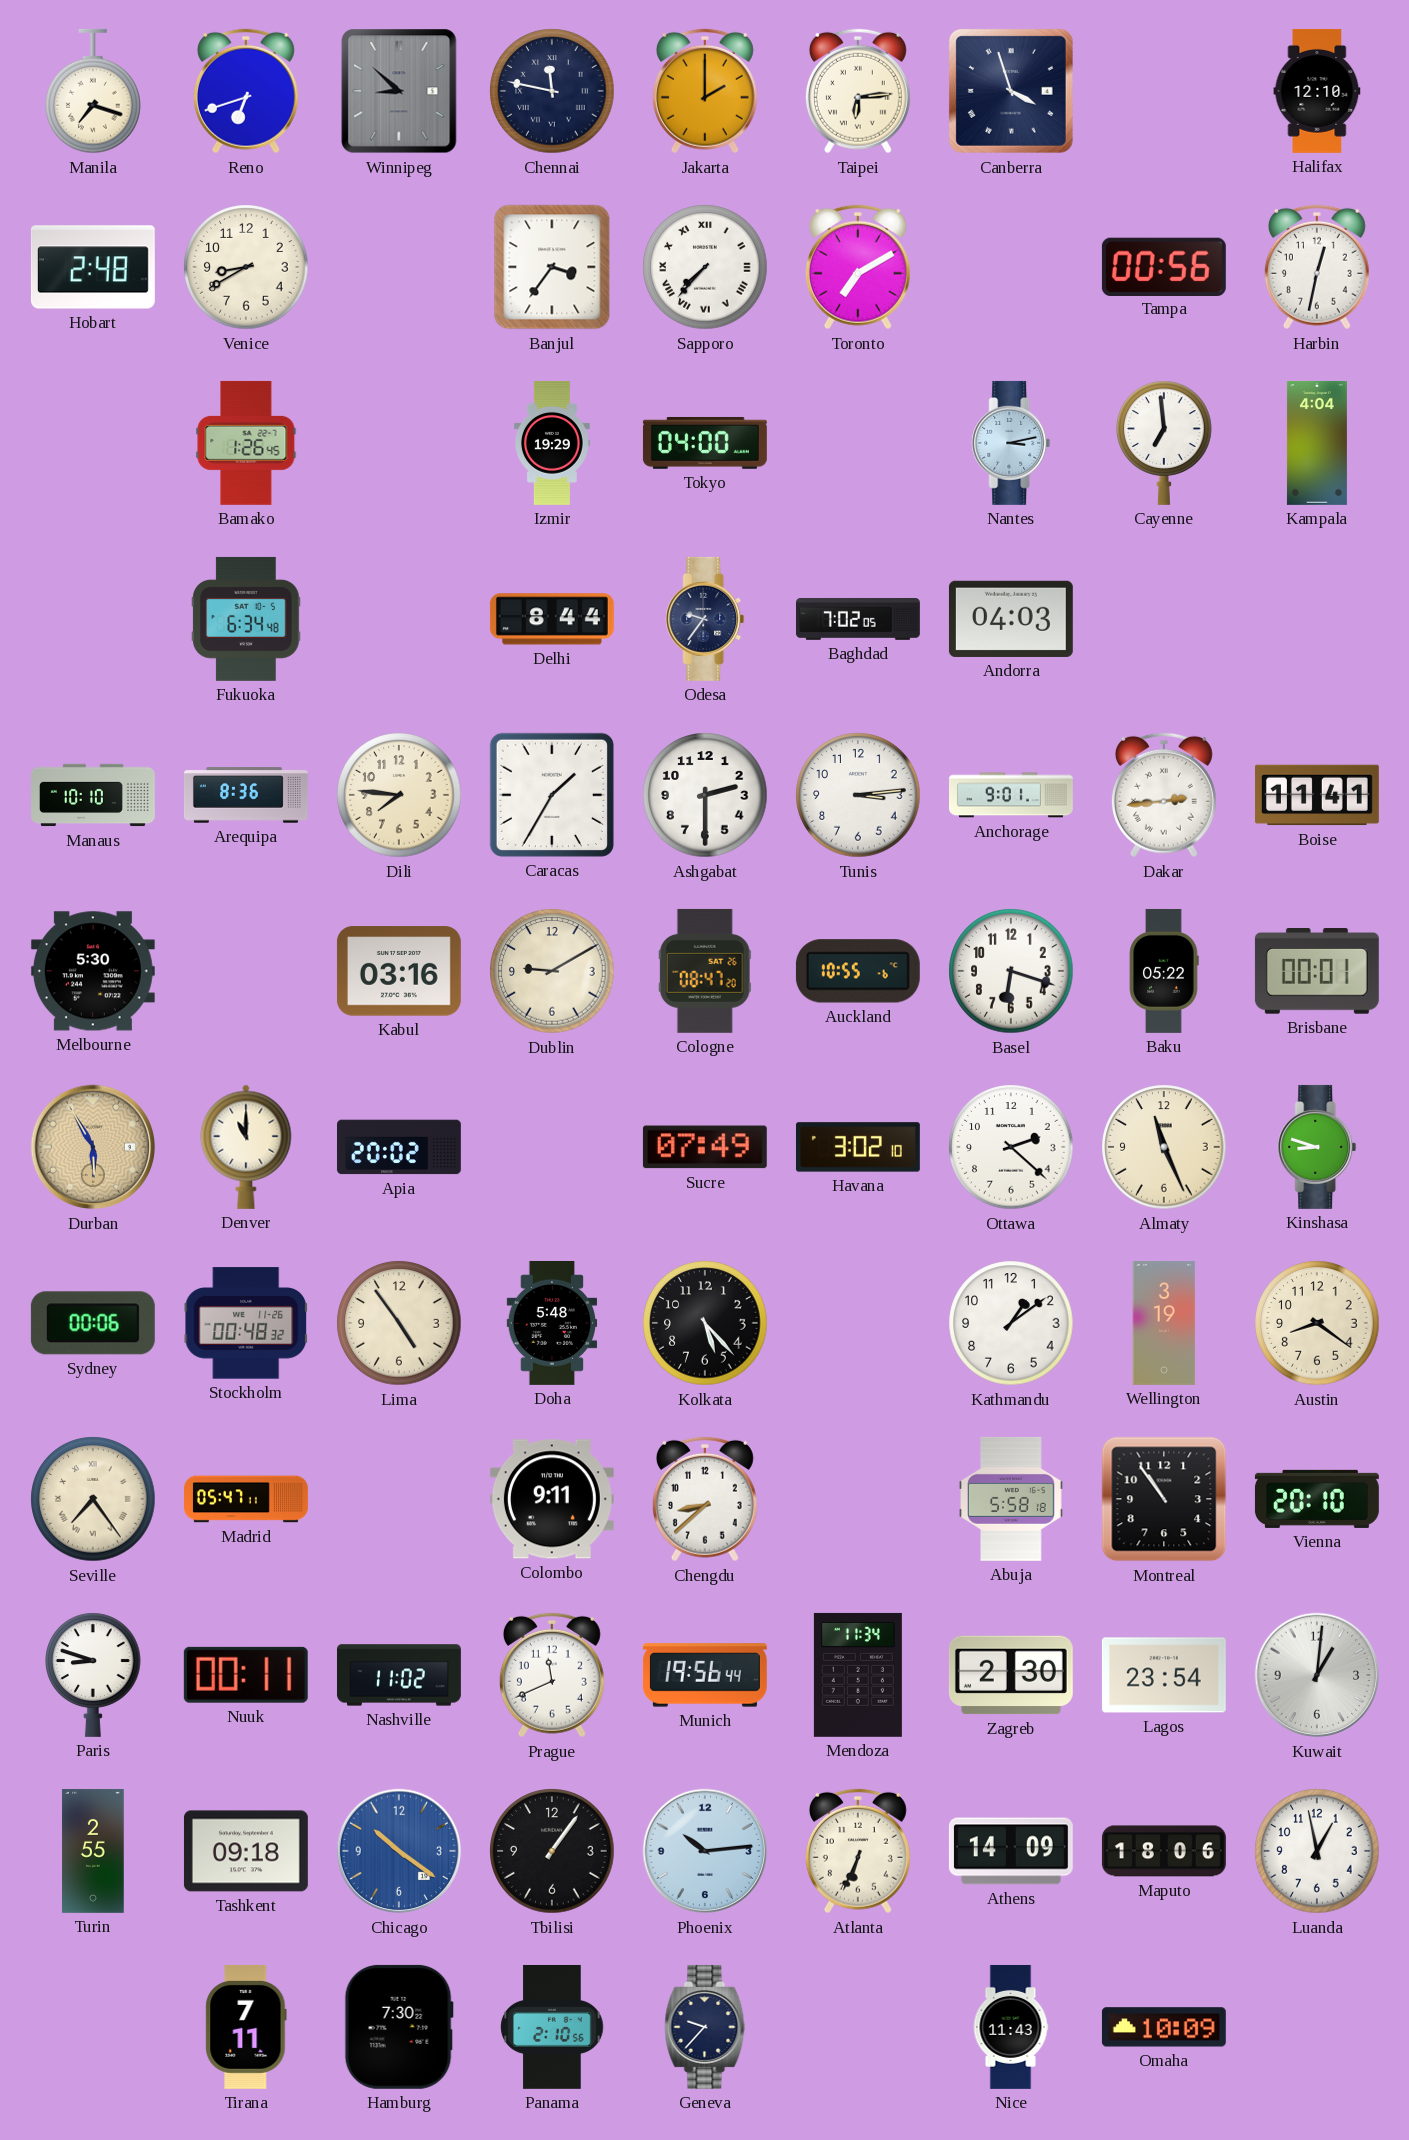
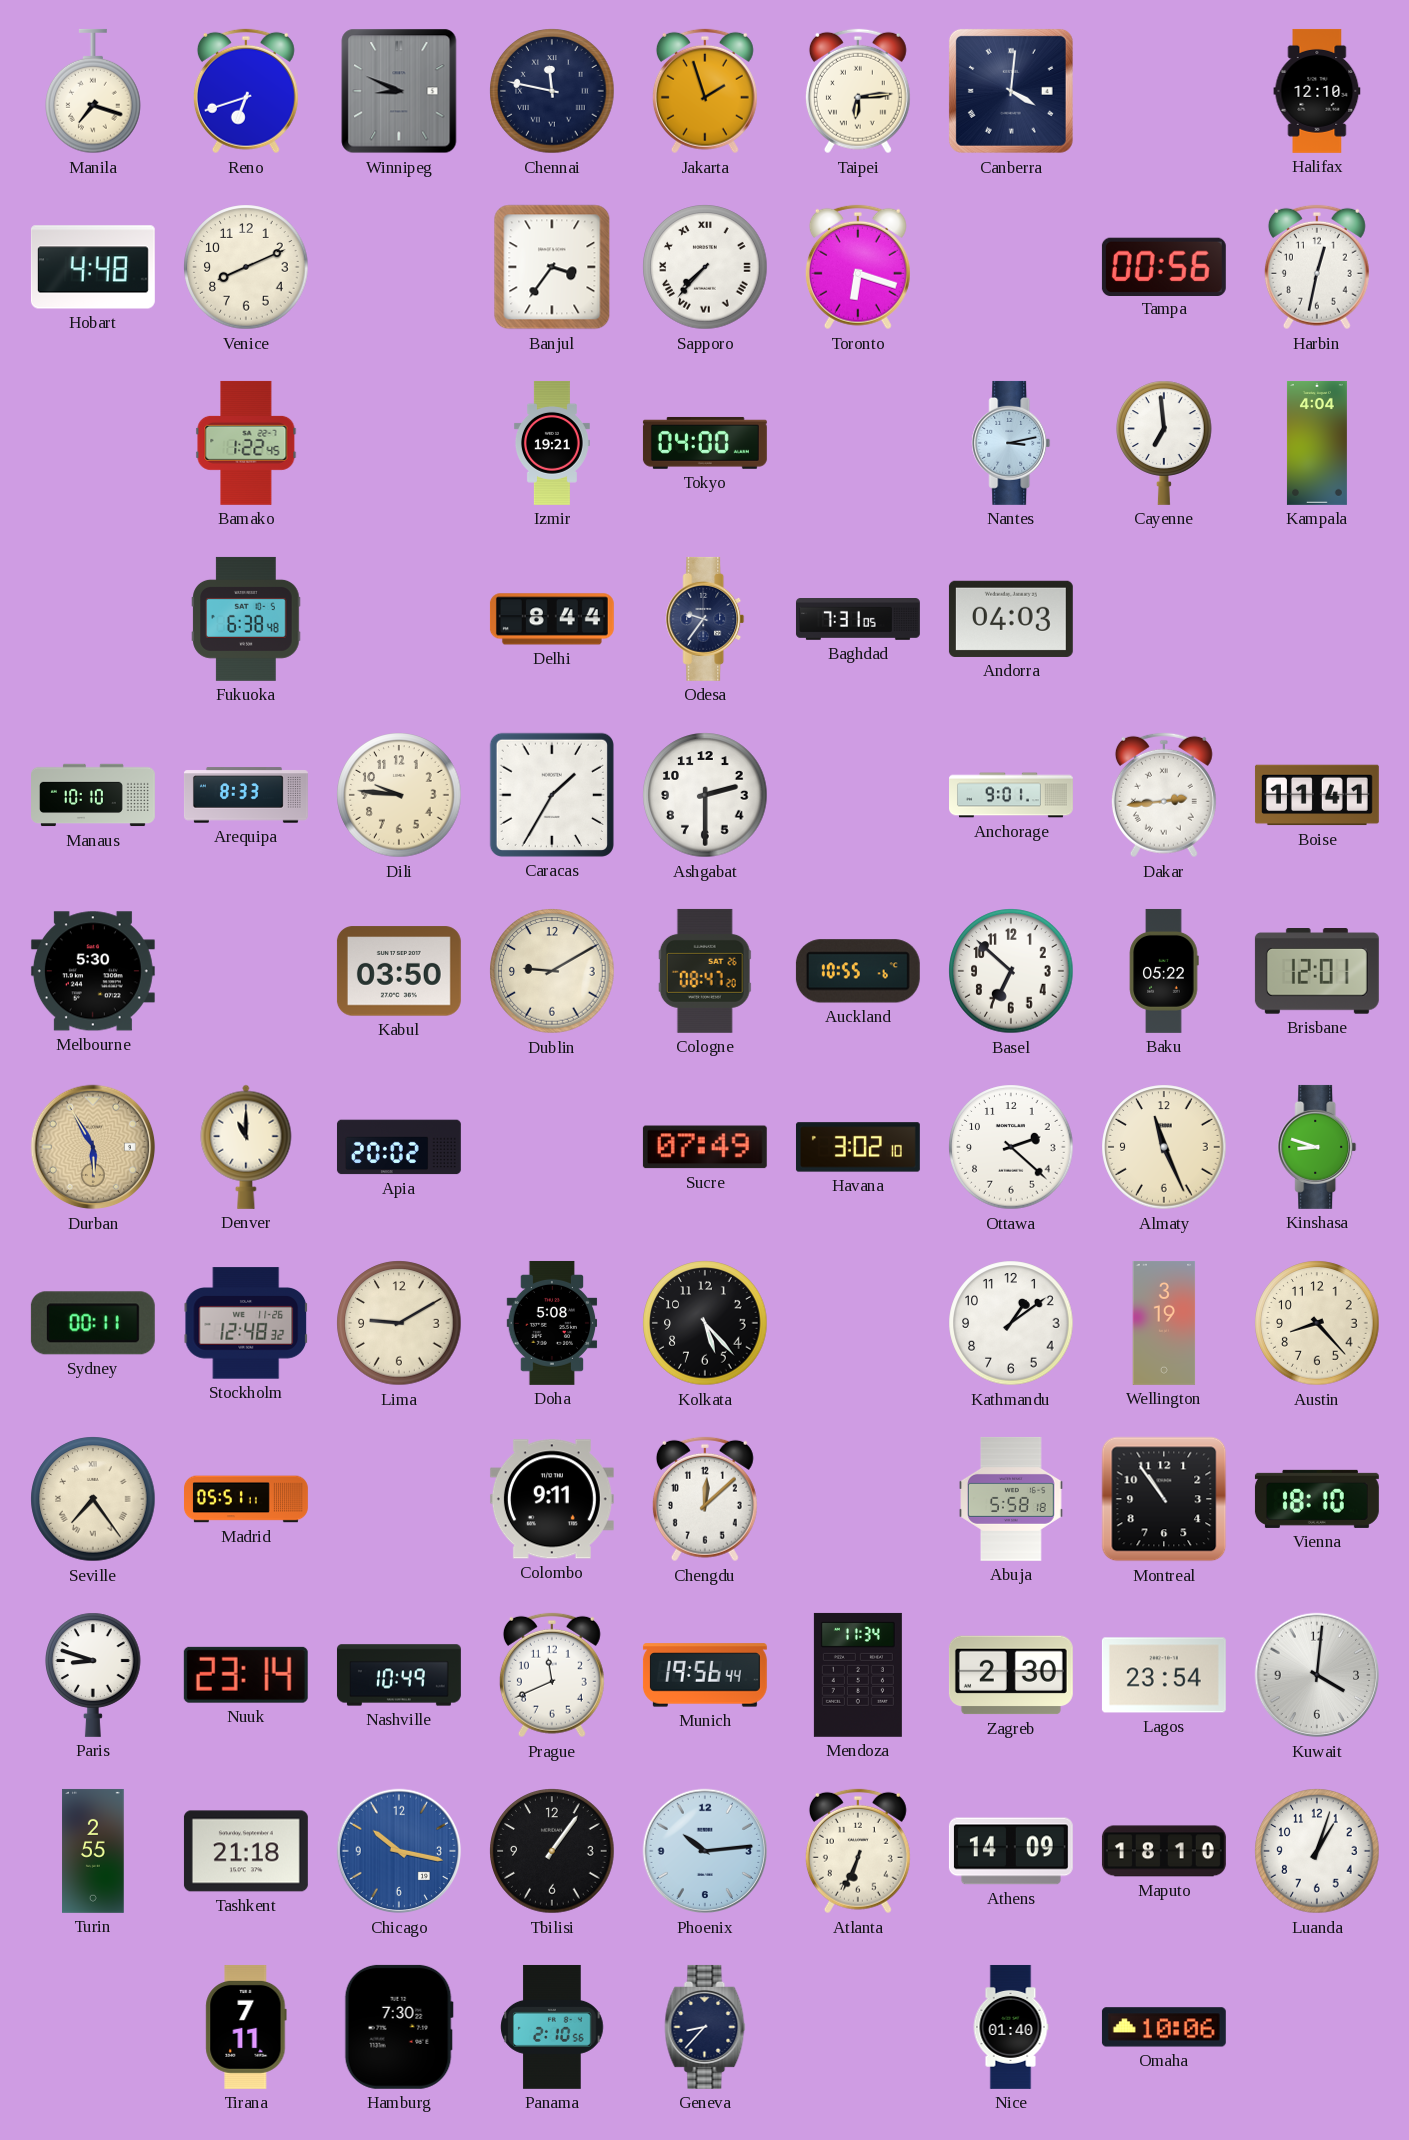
Winnipeg: 8:52 -> 8:49 (399, 91)
Jakarta: 2:00 -> 1:57 (705, 91)
Canberra: 3:57 -> 4:01 (1011, 91)
Hobart: 2:48 -> 4:48 (93, 267)
Venice: 8:40 -> 8:11 (246, 267)
Toronto: 7:10 -> 6:18 (858, 267)
Bamako: 1:26 -> 1:22 (246, 443)
Izmir: 19:29 -> 19:21 (552, 443)
Fukuoka: 6:34 -> 6:38 (246, 619)
Baghdad: 7:02 -> 7:31 (858, 620)
Arequipa: 8:36 -> 8:33 (246, 795)
Dili: 7:46 -> 9:46 (399, 795)
Tunis: 3:14 -> none (858, 795)
Kabul: 03:16 -> 03:50 (399, 971)
Basel: 6:18 -> 6:52 (1011, 971)
Brisbane: 00:01 -> 12:01 (1317, 972)
Sydney: 00:06 -> 00:11 (93, 1323)
Stockholm: 00:48 -> 12:48 (246, 1323)
Lima: 4:54 -> 9:10 (399, 1323)
Doha: 5:48 -> 5:08 (552, 1323)
Austin: 8:21 -> 8:23 (1317, 1323)
Madrid: 05:47 -> 05:51 (247, 1499)
Chengdu: 8:38 -> 12:08 (705, 1499)
Vienna: 20:10 -> 18:10 (1317, 1499)
Nuuk: 00:11 -> 23:14 (246, 1675)
Nashville: 11:02 -> 10:49 (399, 1675)
Kuwait: 1:01 -> 4:01 (1317, 1675)
Tashkent: 09:18 -> 21:18 (246, 1851)
Chicago: 10:21 -> 10:17 (399, 1851)
Maputo: 18:06 -> 18:10 (1164, 1851)
Luanda: 12:58 -> 1:03 (1317, 1851)
Geneva: 9:37 -> 8:37 (705, 2027)
Nice: 11:43 -> 01:40 (1011, 2027)
Omaha: 10:09 -> 10:06 (1164, 2027)
